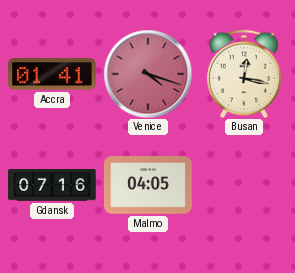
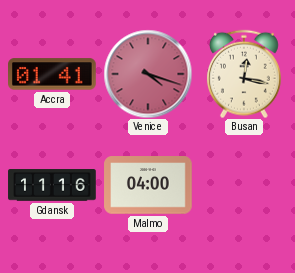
Gdansk: 07:16 -> 11:16 (52, 185)
Malmo: 04:05 -> 04:00 (148, 185)
